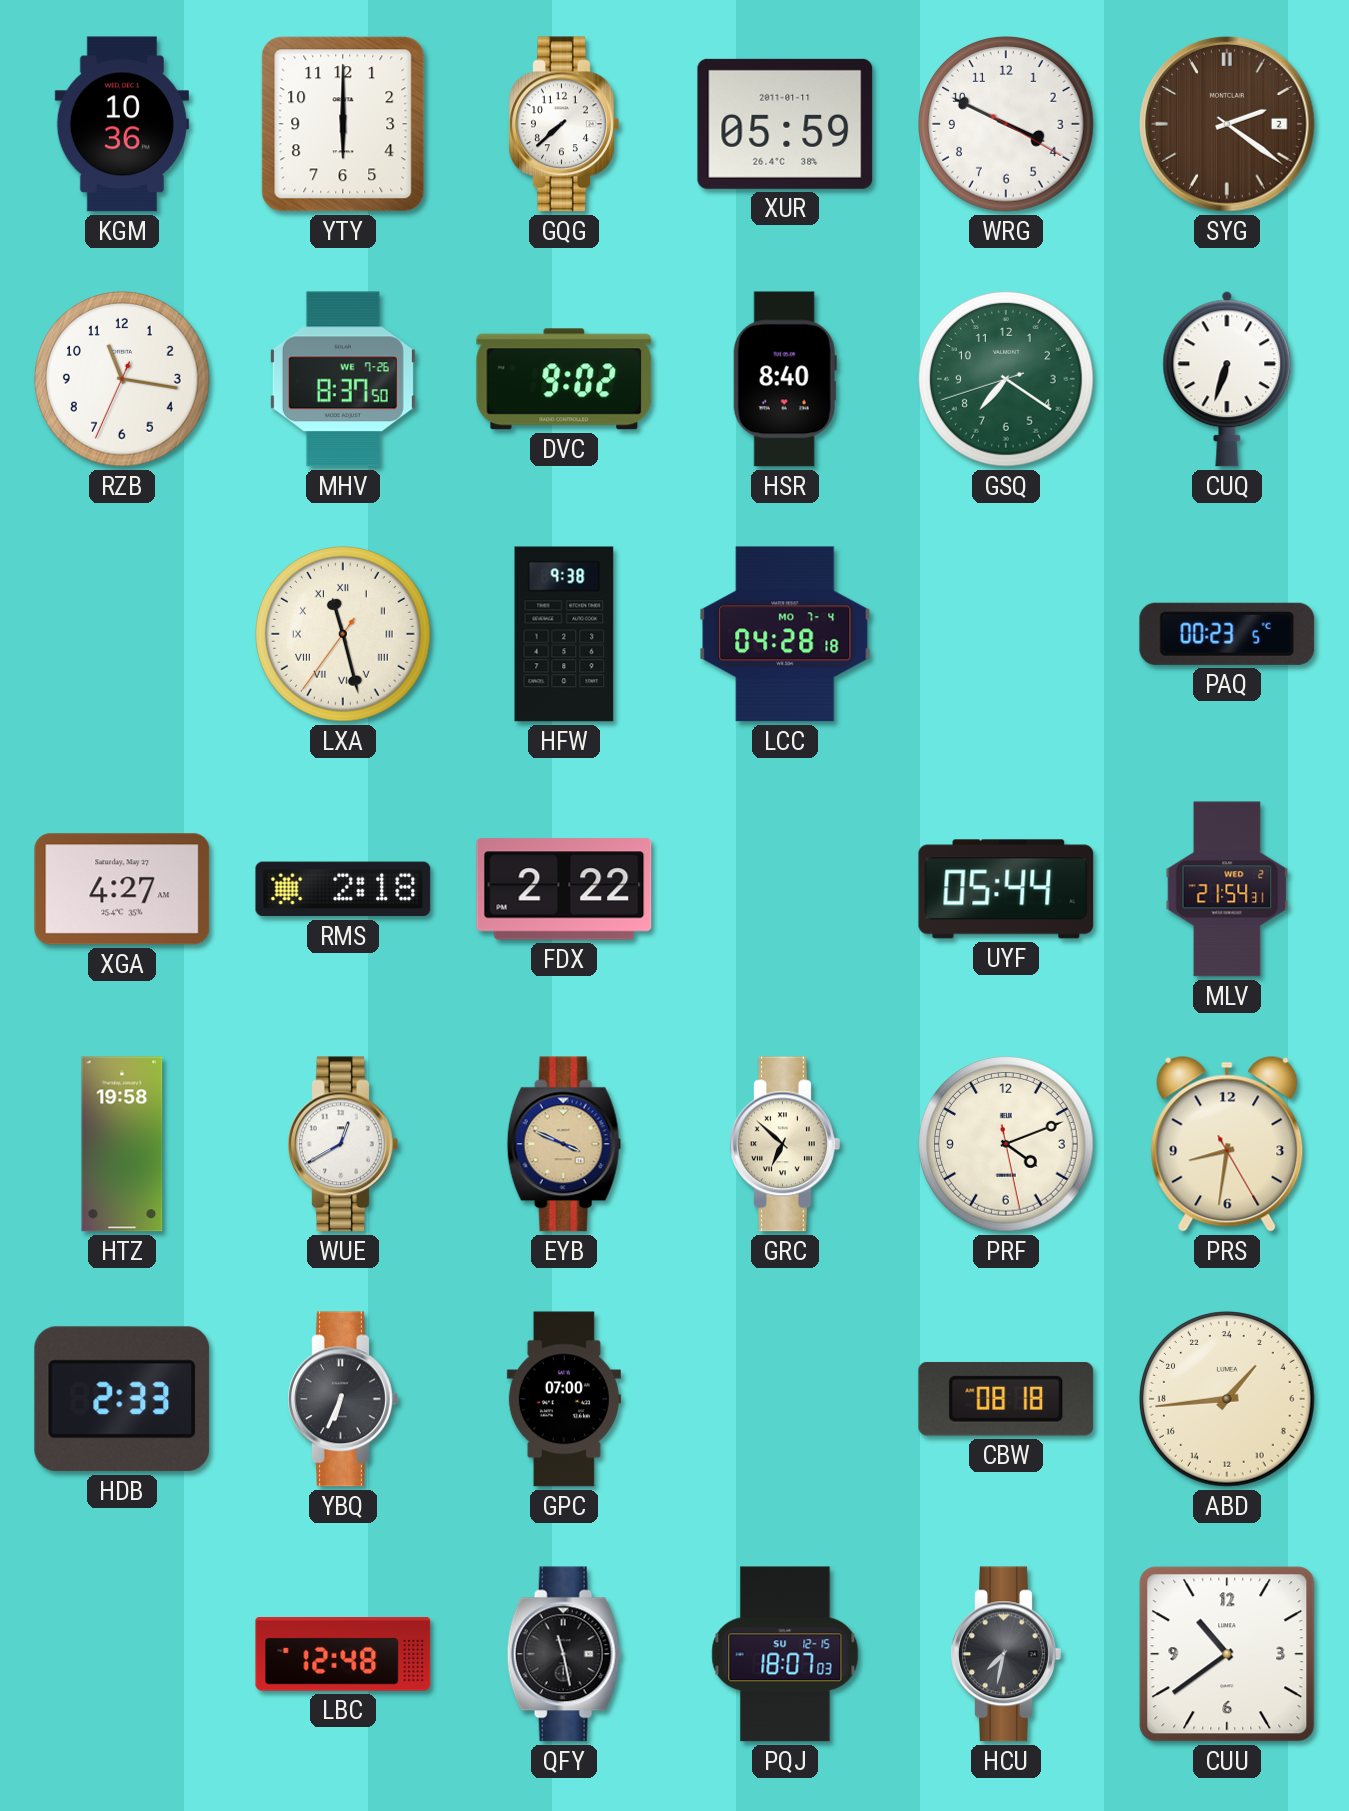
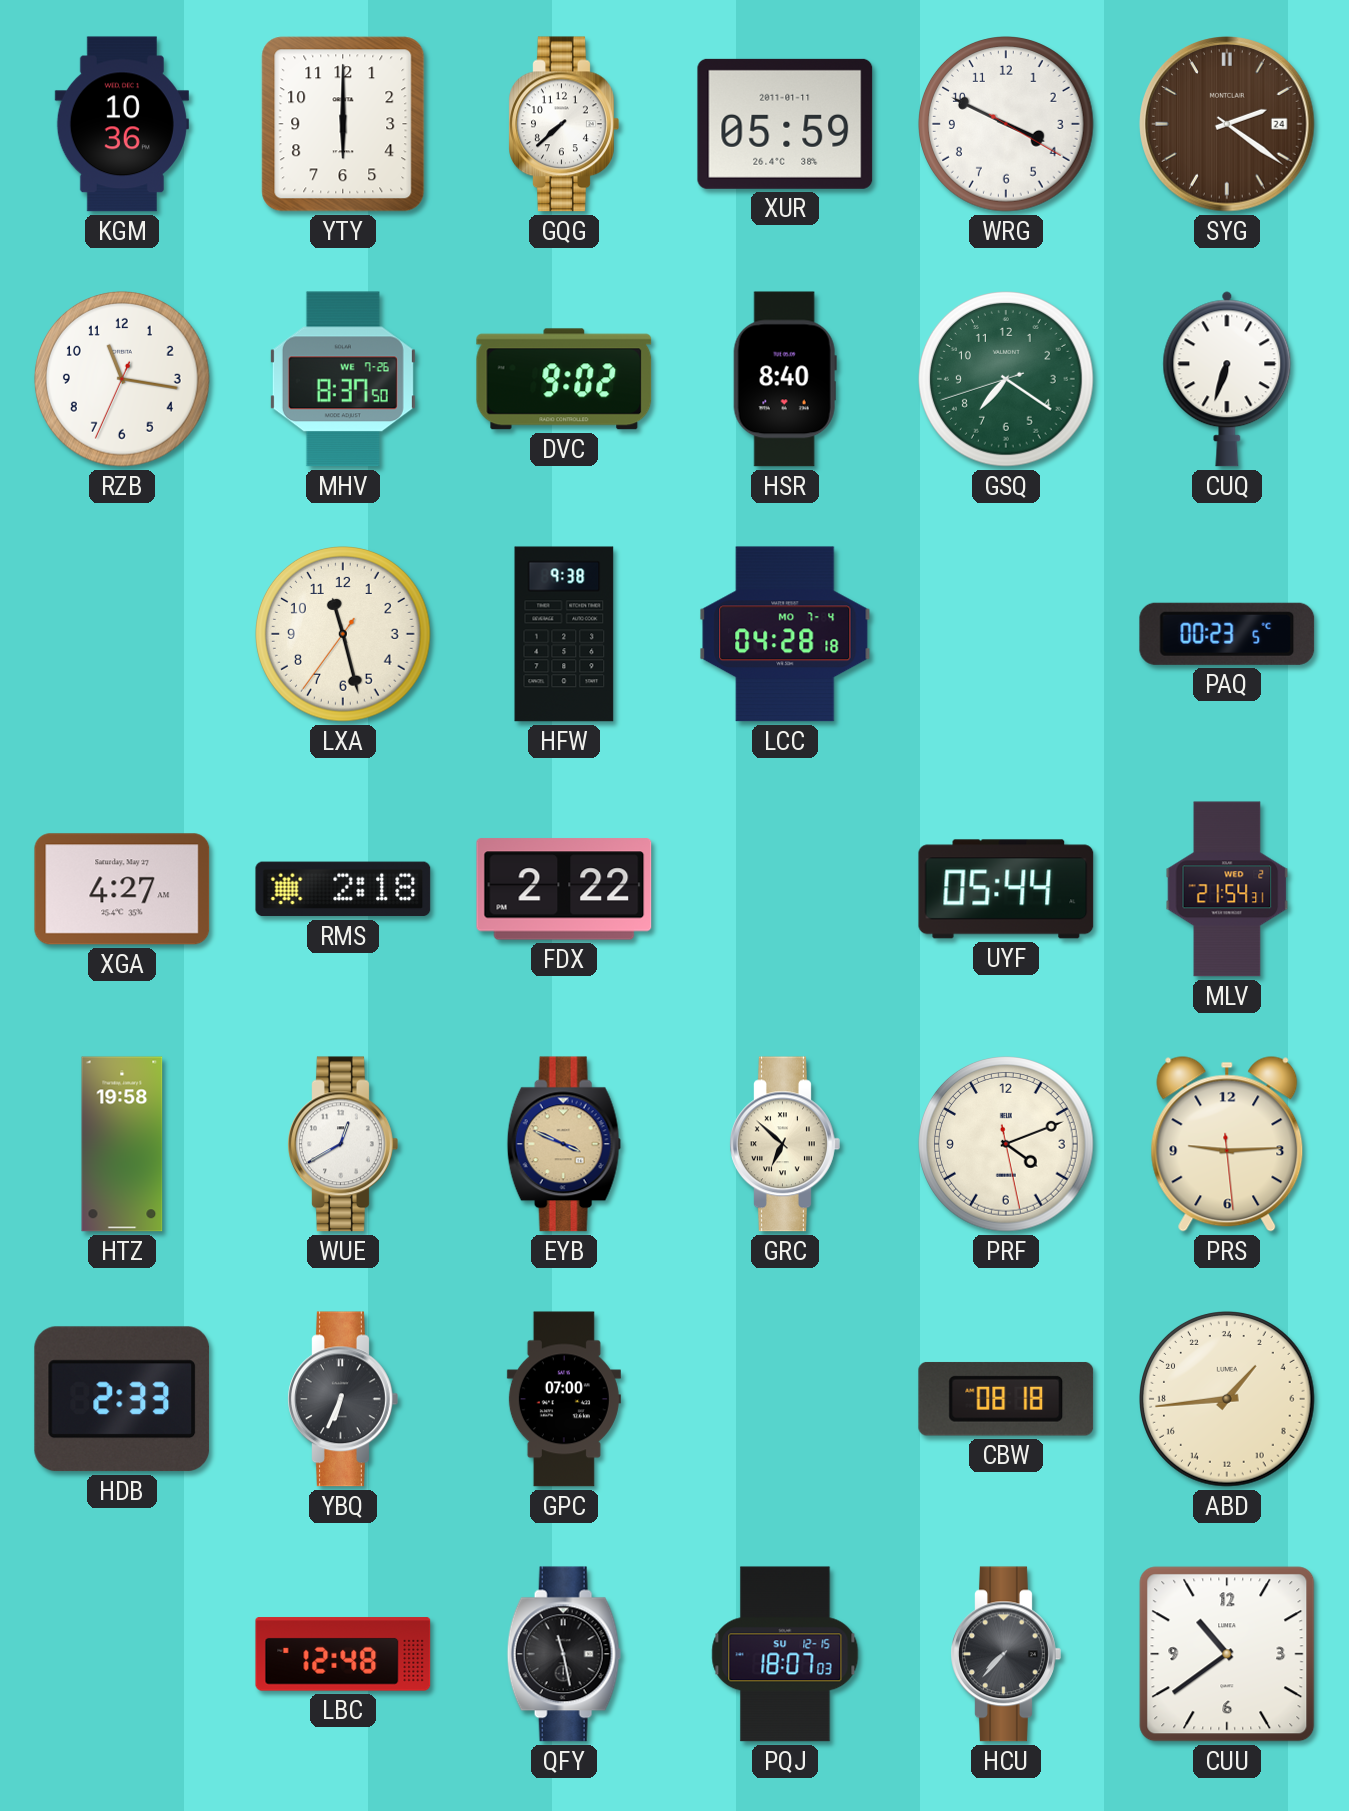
SYG date: 2 -> 24 (1227, 124)
LXA numerals: Roman -> Arabic (344, 635)
PRS: 8:31 -> 9:14 (1227, 1144)
HCU: 7:32 -> 7:37 (1006, 1654)
